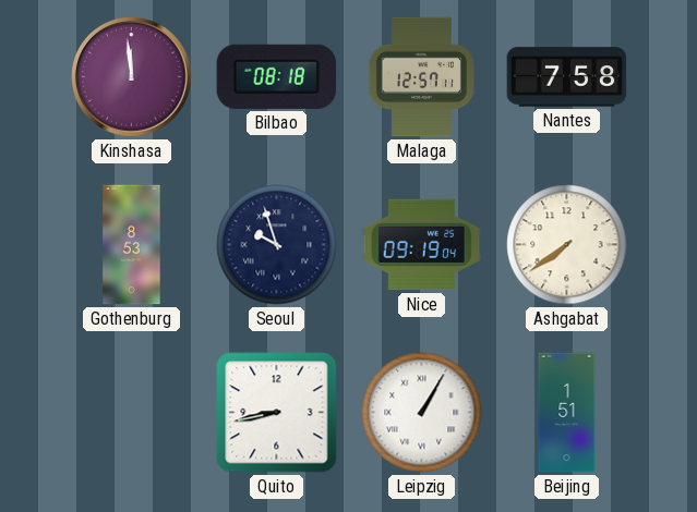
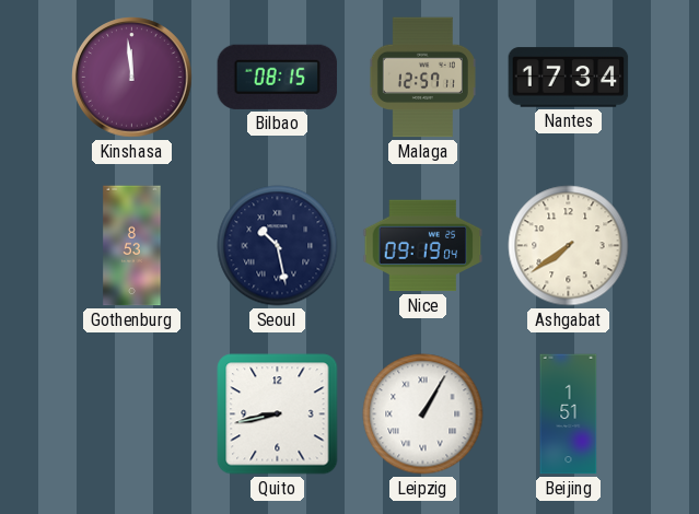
Bilbao: 08:18 -> 08:15 (278, 77)
Nantes: 7:58 -> 17:34 (569, 78)
Seoul: 9:57 -> 10:28 (278, 246)
